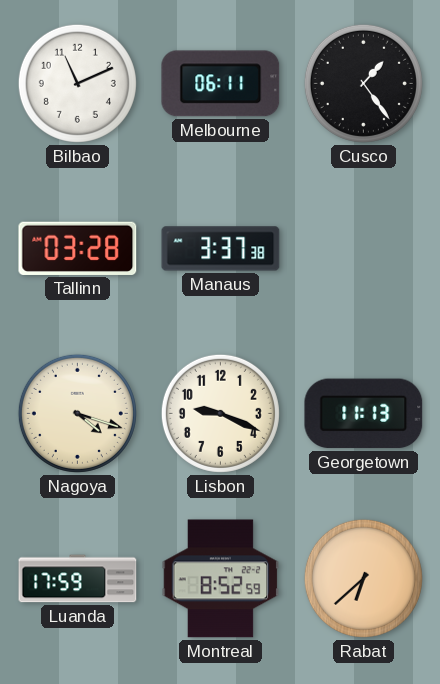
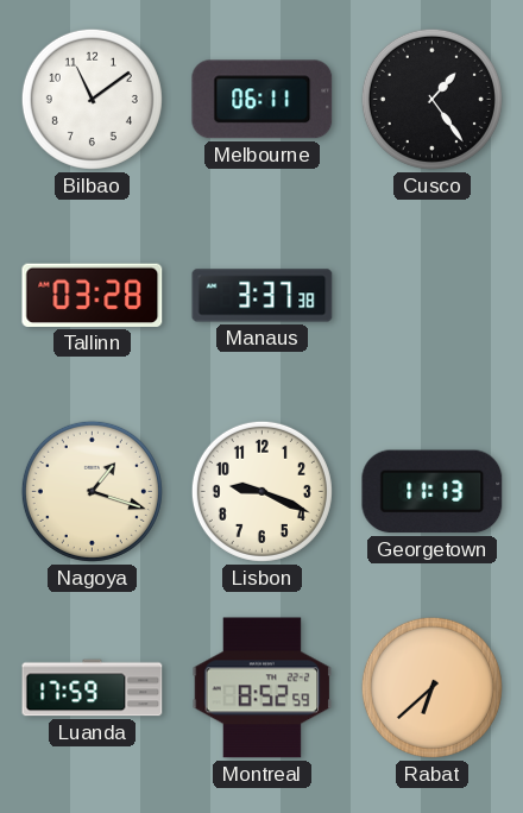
Bilbao: 11:11 -> 11:09 (92, 99)
Nagoya: 4:18 -> 1:18 (92, 491)
